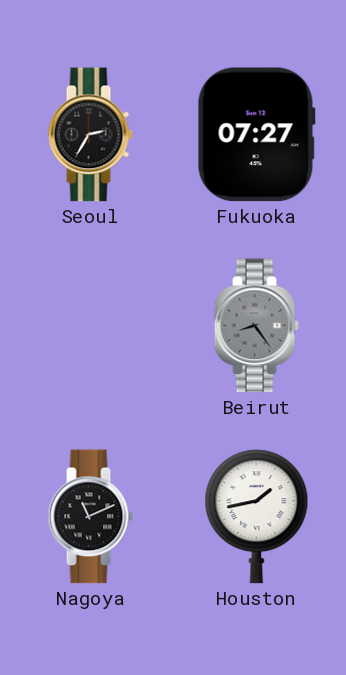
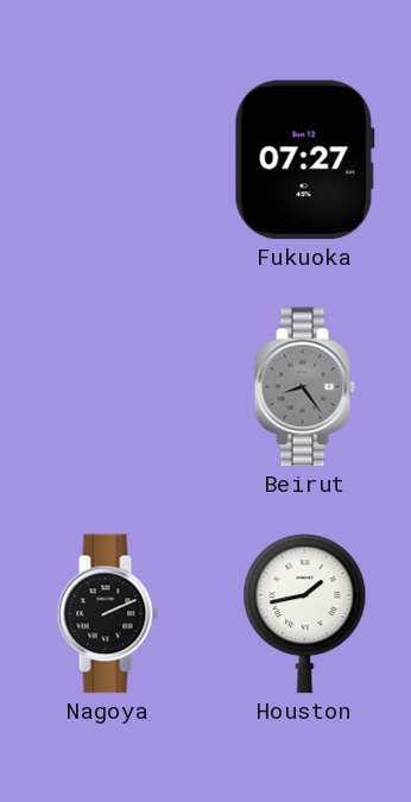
Seoul: 2:35 -> none (90, 135)
Nagoya: 11:11 -> 2:11 (107, 614)
